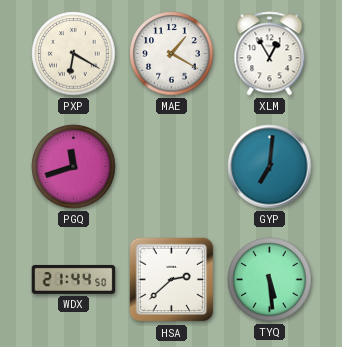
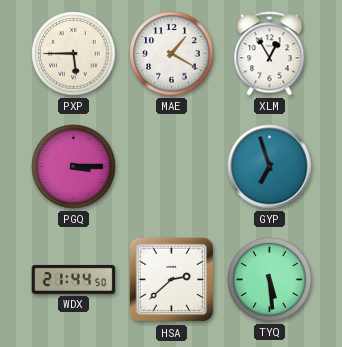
PXP: 6:20 -> 5:45 (74, 54)
PGQ: 11:42 -> 3:15 (74, 167)
GYP: 7:01 -> 6:57 (270, 167)
